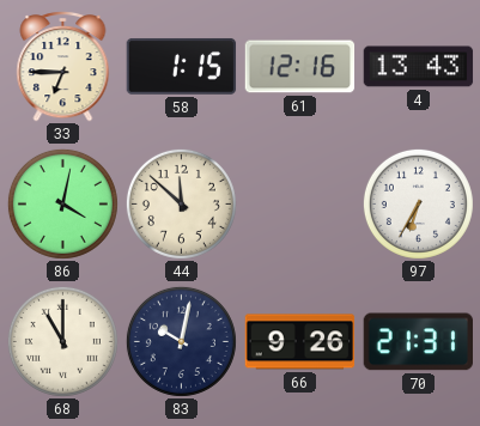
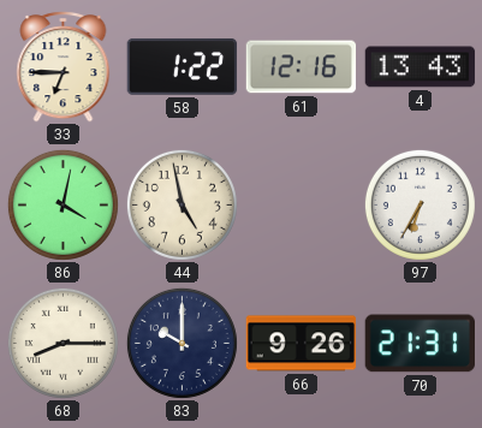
58: 1:15 -> 1:22 (183, 67)
44: 11:52 -> 4:58 (182, 204)
68: 11:00 -> 8:15 (63, 343)
83: 10:02 -> 10:00 (182, 343)
